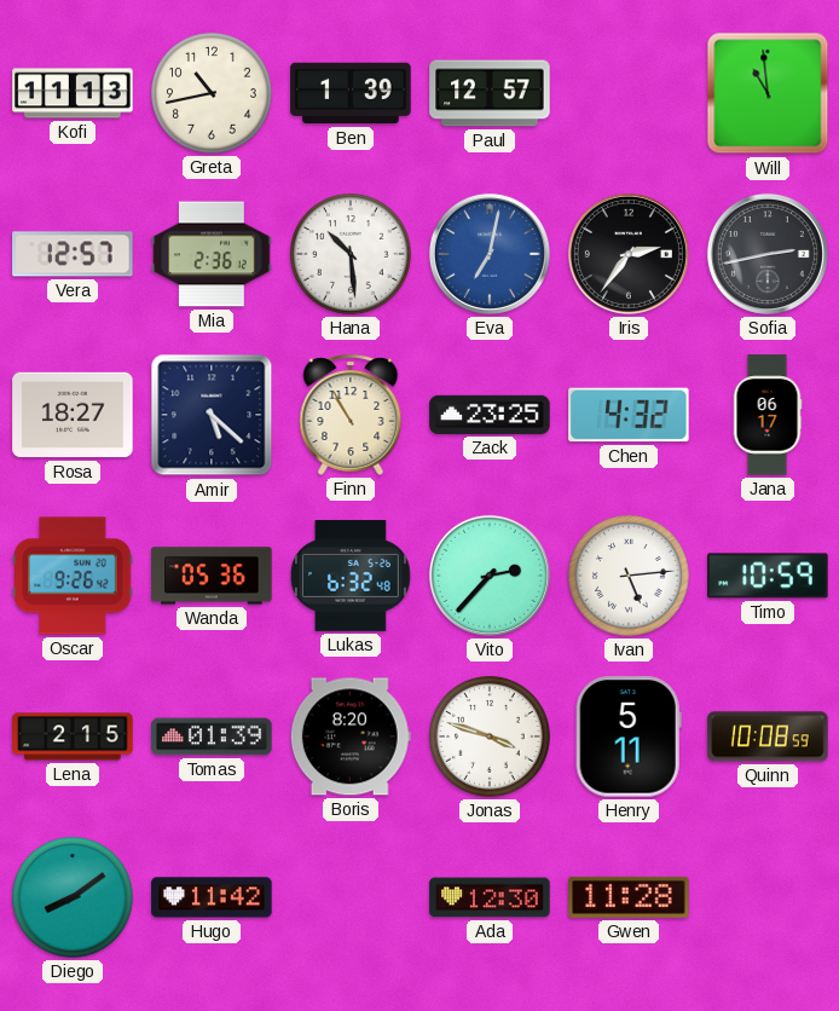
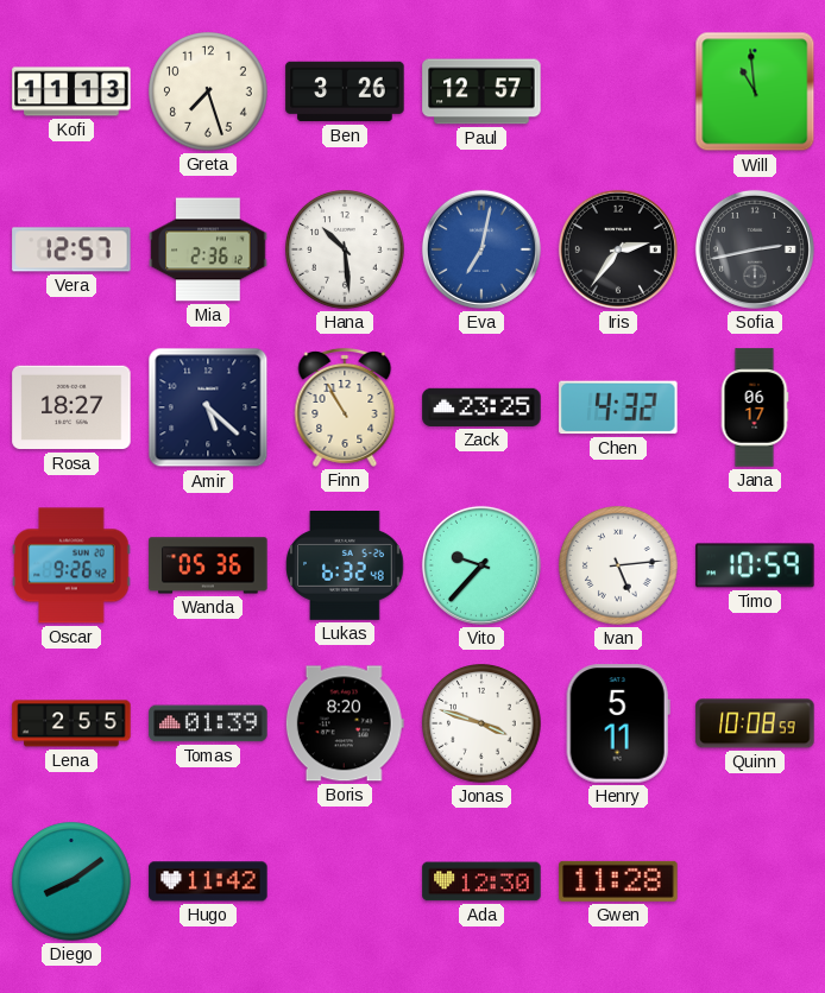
Greta: 10:43 -> 7:27 (209, 93)
Ben: 1:39 -> 3:26 (345, 91)
Vito: 2:37 -> 9:37 (481, 565)
Lena: 2:15 -> 2:55 (71, 723)
